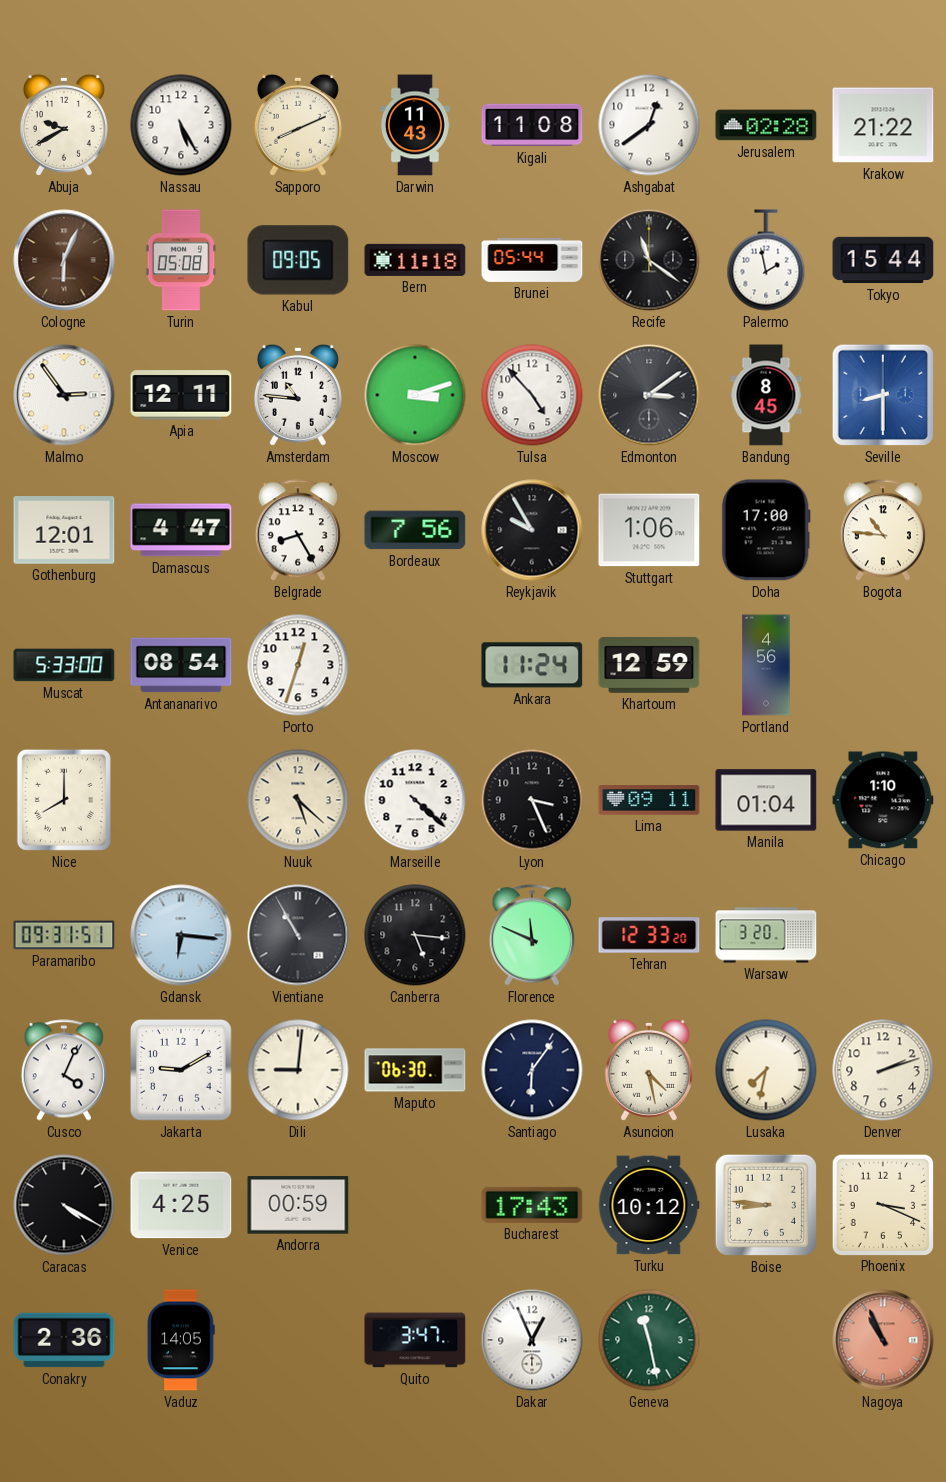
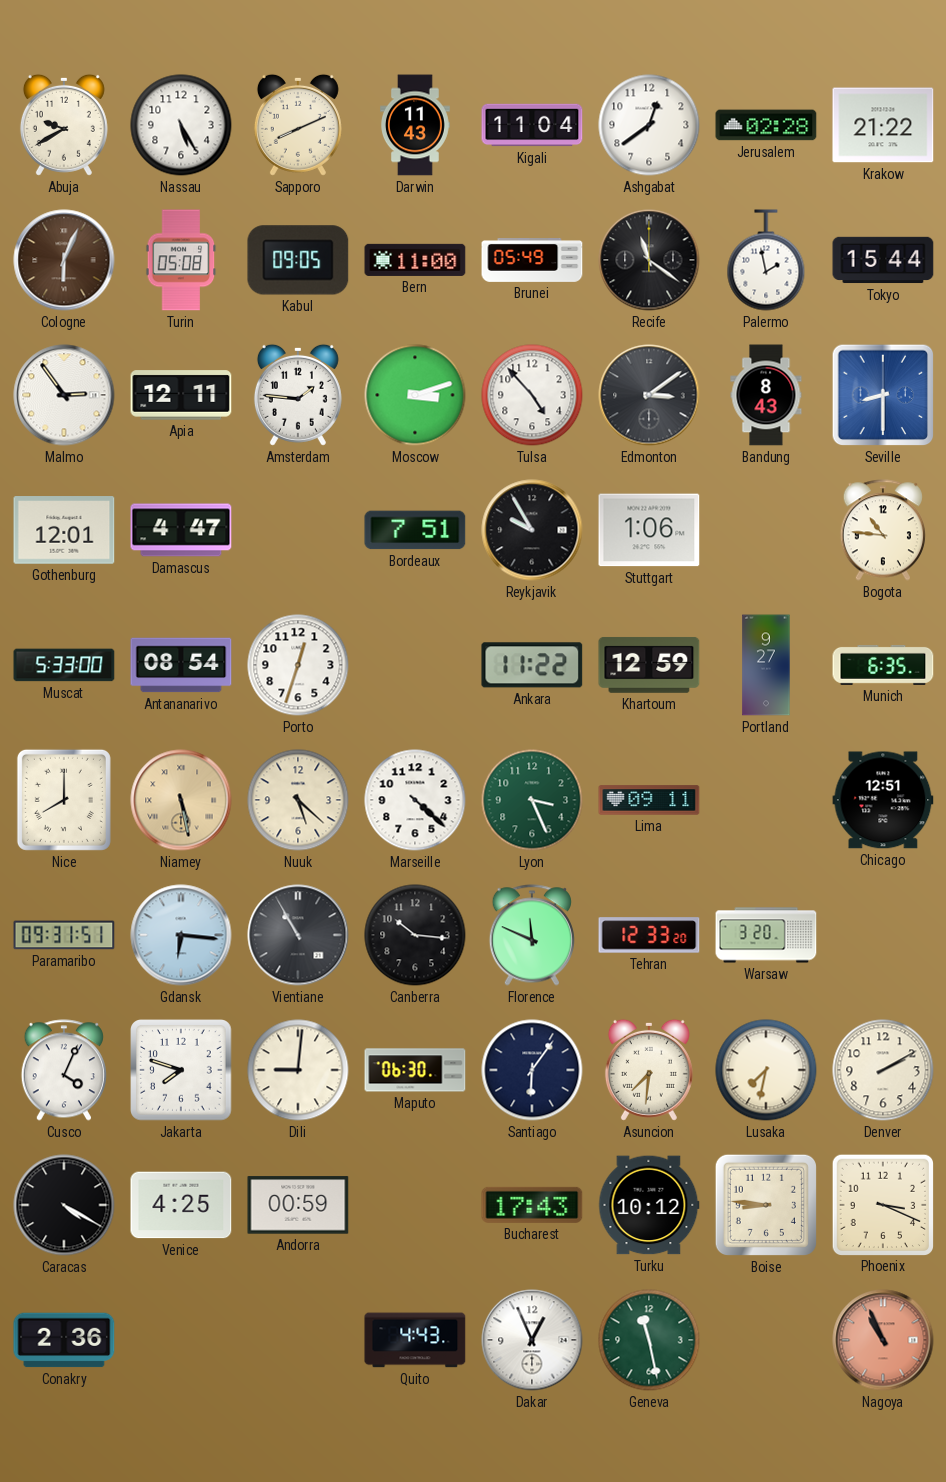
Kigali: 11:08 -> 11:04 (532, 125)
Bern: 11:18 -> 11:00 (415, 260)
Brunei: 05:44 -> 05:49 (532, 261)
Amsterdam: 10:46 -> 1:46 (298, 395)
Bandung: 8:45 -> 8:43 (766, 395)
Belgrade: 8:25 -> none (298, 530)
Bordeaux: 7:56 -> 7:51 (415, 530)
Doha: 17:00 -> none (766, 530)
Ankara: 11:24 -> 11:22 (532, 665)
Portland: 4:56 -> 9:27 (766, 665)
Munich: none -> 6:35 (883, 665)
Niamey: none -> 5:28 (181, 800)
Lyon dial: black -> green (532, 800)
Manila: 01:04 -> none (766, 800)
Chicago: 1:10 -> 12:51 (883, 800)
Canberra: 5:16 -> 10:16 (415, 935)
Jakarta: 9:10 -> 7:48 (182, 1071)
Asuncion: 4:28 -> 7:31 (649, 1070)
Denver: 2:12 -> 2:10 (883, 1070)
Vaduz: 14:05 -> none (181, 1340)
Quito: 3:47 -> 4:43 (415, 1340)
